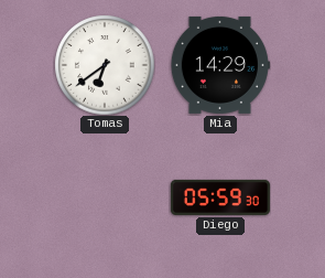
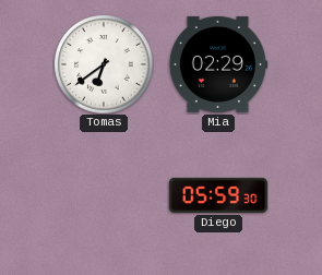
Mia: 14:29 -> 02:29 (218, 64)
